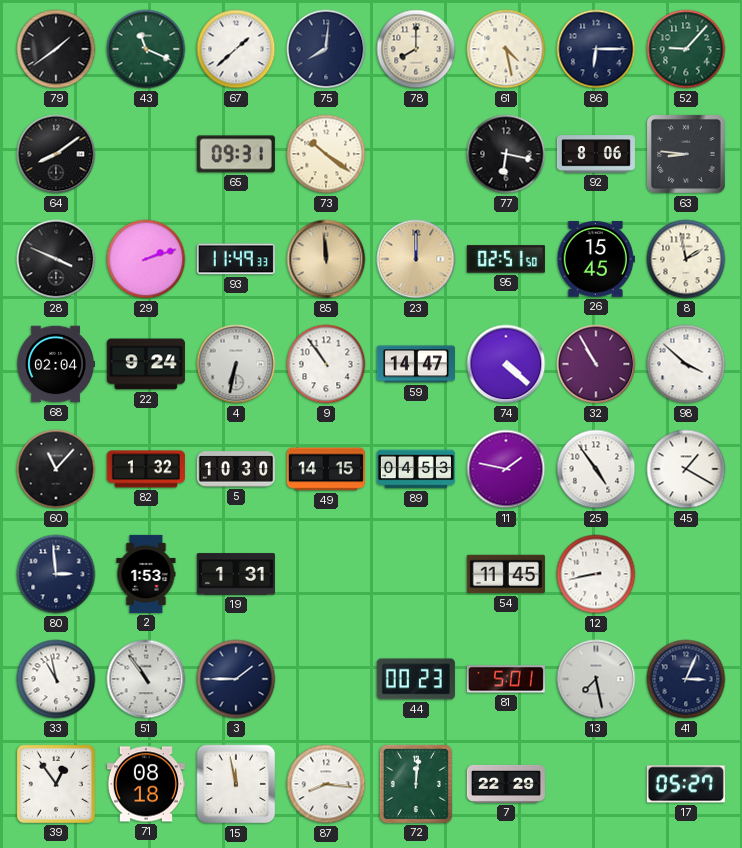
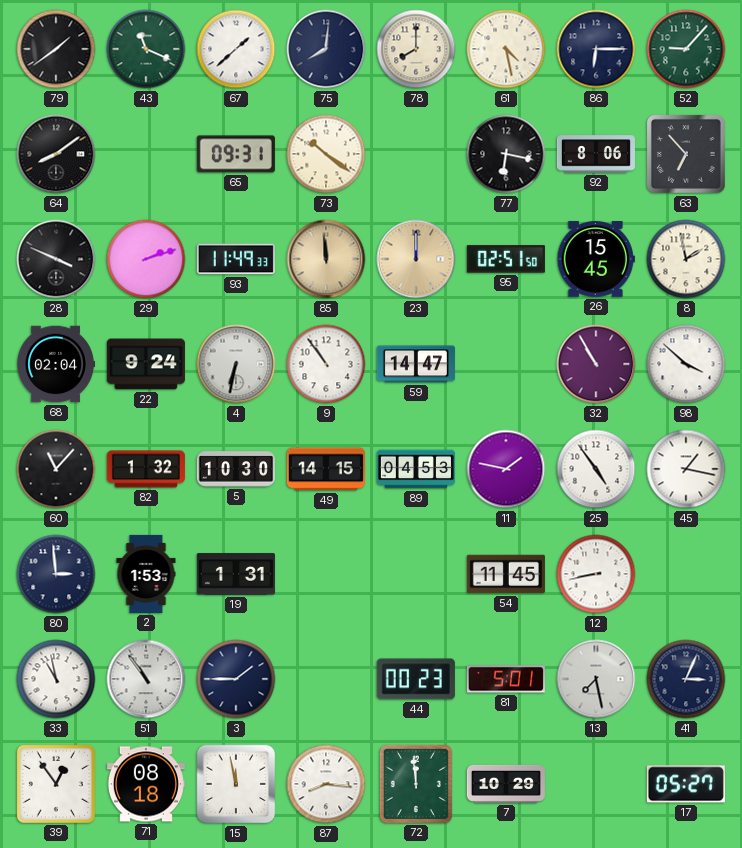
63: 8:46 -> 6:53 (687, 155)
74: 4:22 -> none (506, 364)
45: 1:20 -> 1:17 (686, 469)
72: 12:01 -> 11:59 (416, 784)
7: 22:29 -> 10:29 (506, 784)
